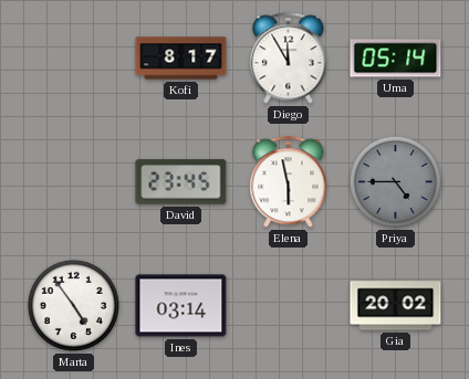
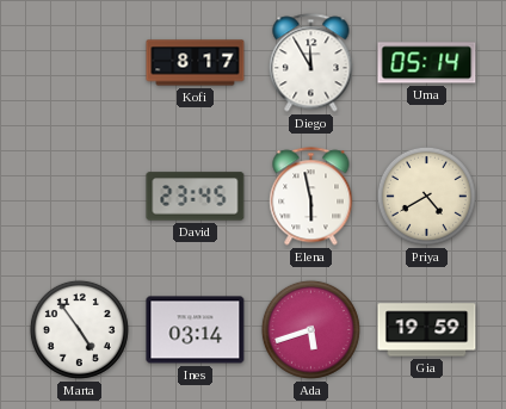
Priya: 4:45 -> 4:40 (426, 196)
Priya dial: grey -> cream (426, 196)
Ada: none -> 5:42 (310, 329)
Gia: 20:02 -> 19:59 (427, 330)
